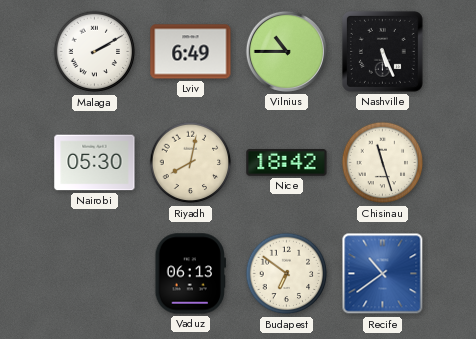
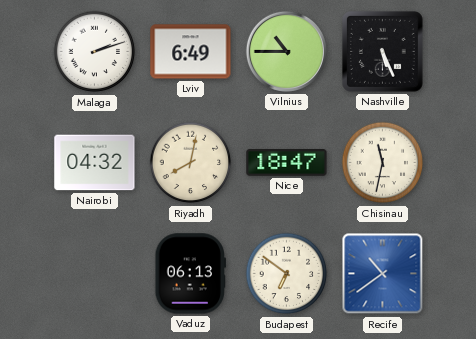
Malaga: 2:10 -> 2:12 (95, 52)
Nairobi: 05:30 -> 04:32 (95, 163)
Nice: 18:42 -> 18:47 (287, 163)
Chisinau: 11:27 -> 11:32 (383, 163)
